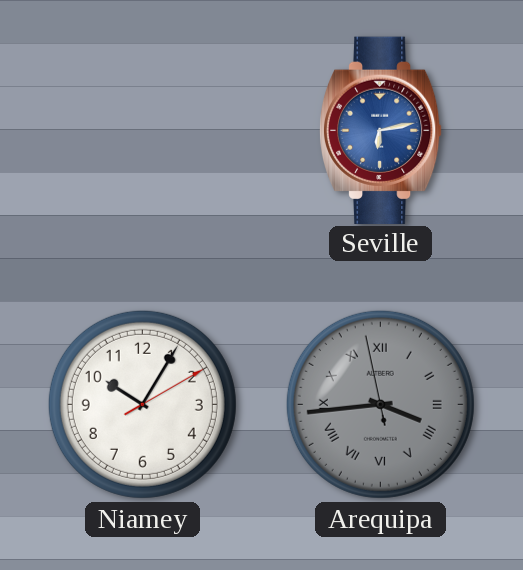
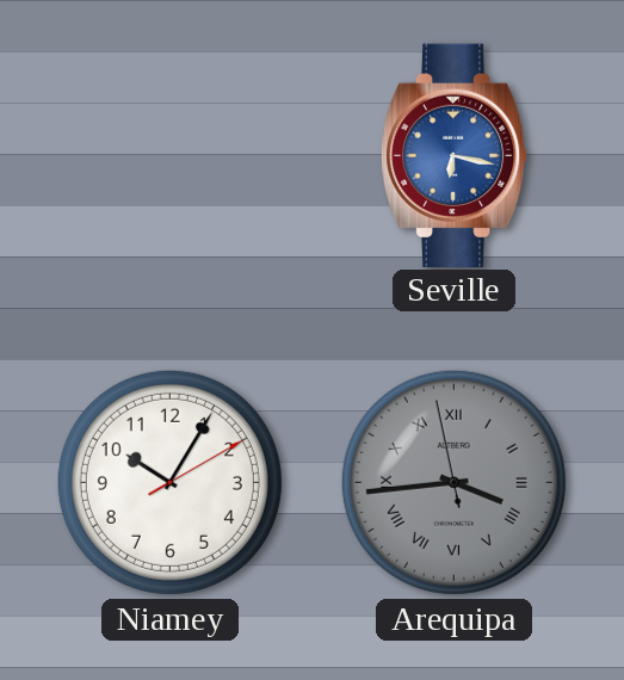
Seville: 6:13 -> 6:17 (453, 155)
